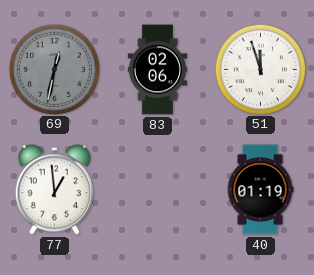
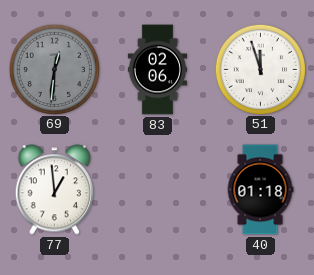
69: 12:32 -> 12:31 (54, 69)
40: 01:19 -> 01:18 (260, 190)
